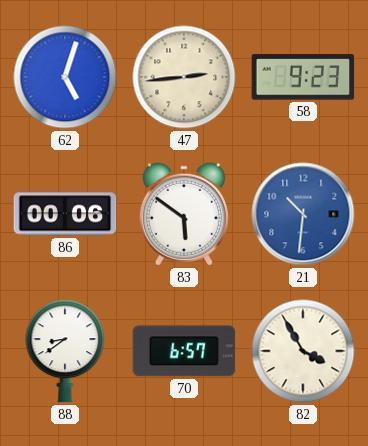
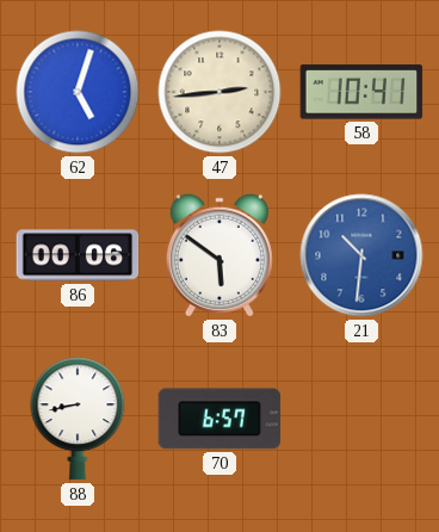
58: 9:23 -> 10:41 (361, 92)
88: 8:39 -> 8:43 (78, 419)
82: 3:55 -> none (303, 351)
